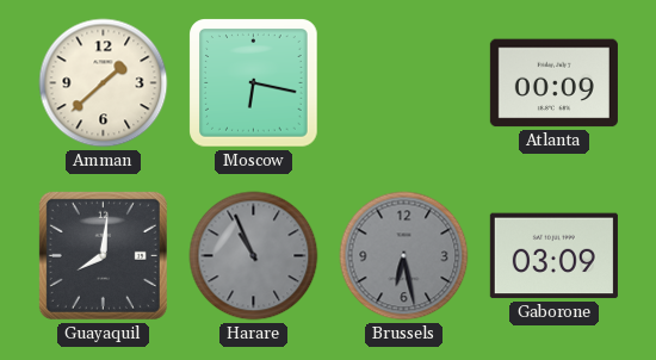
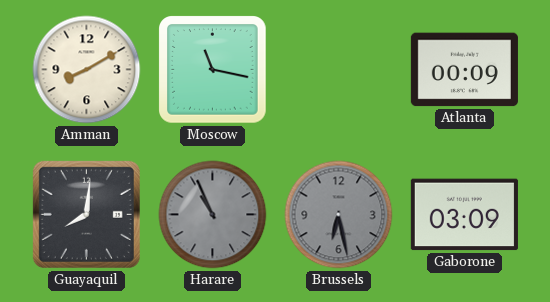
Amman: 1:38 -> 8:10 (87, 70)
Moscow: 6:17 -> 11:17 (213, 70)
